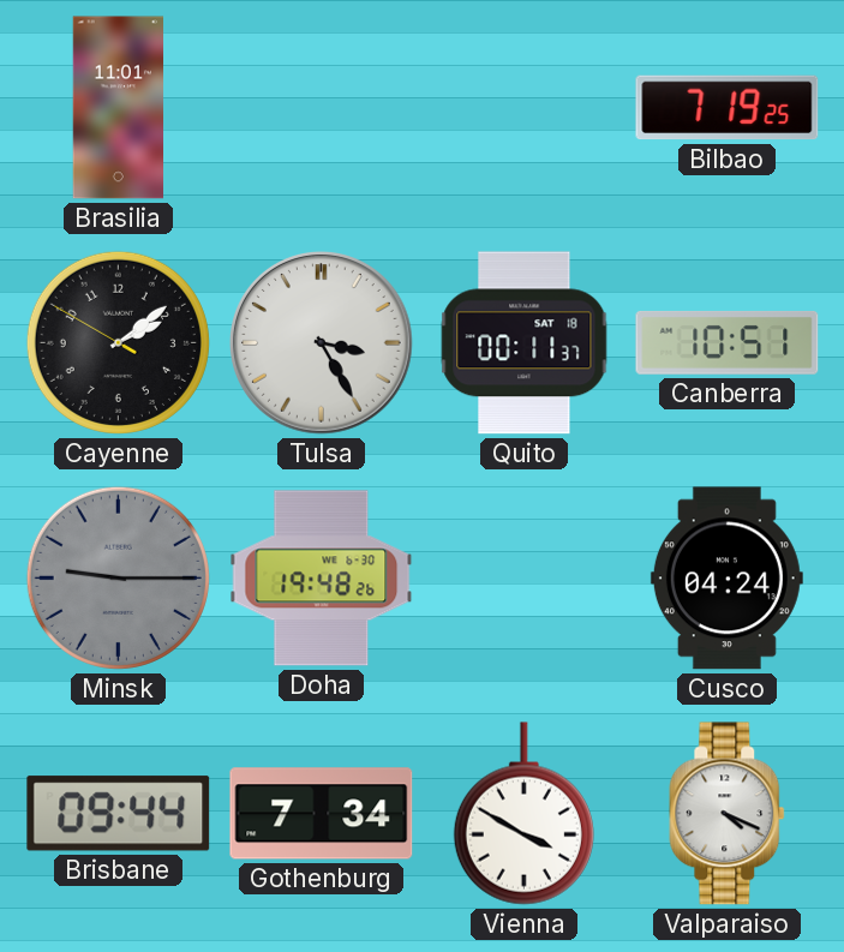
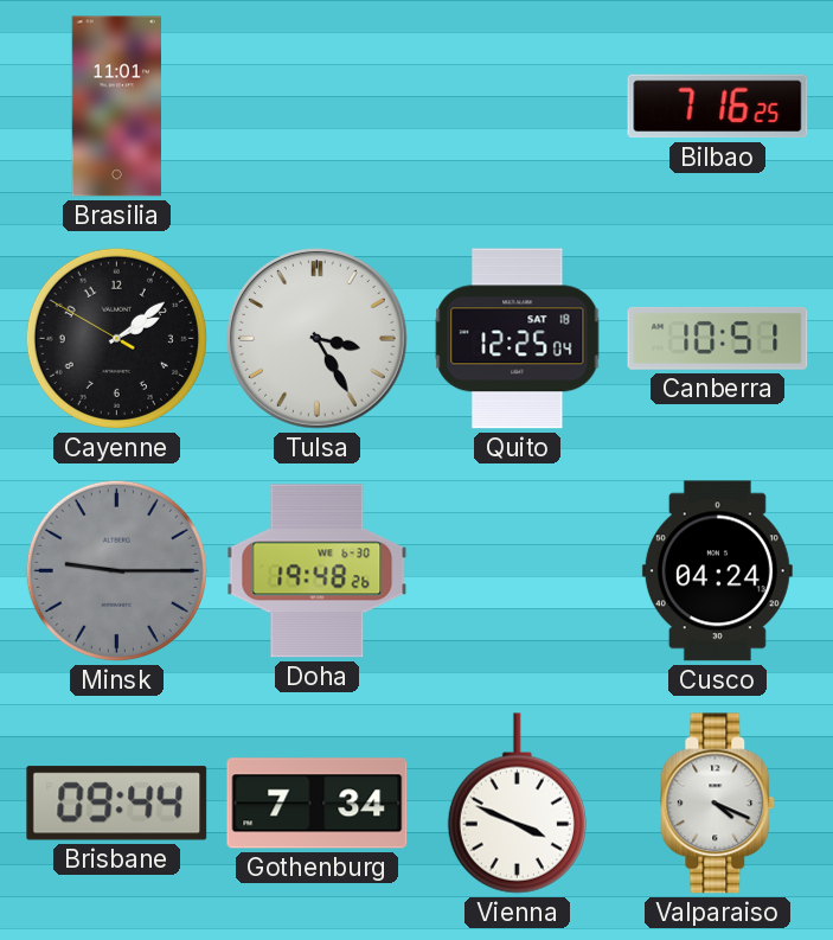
Bilbao: 7:19 -> 7:16 (718, 107)
Quito: 00:11 -> 12:25 (518, 339)
Vienna: 3:50 -> 3:49 (517, 804)
